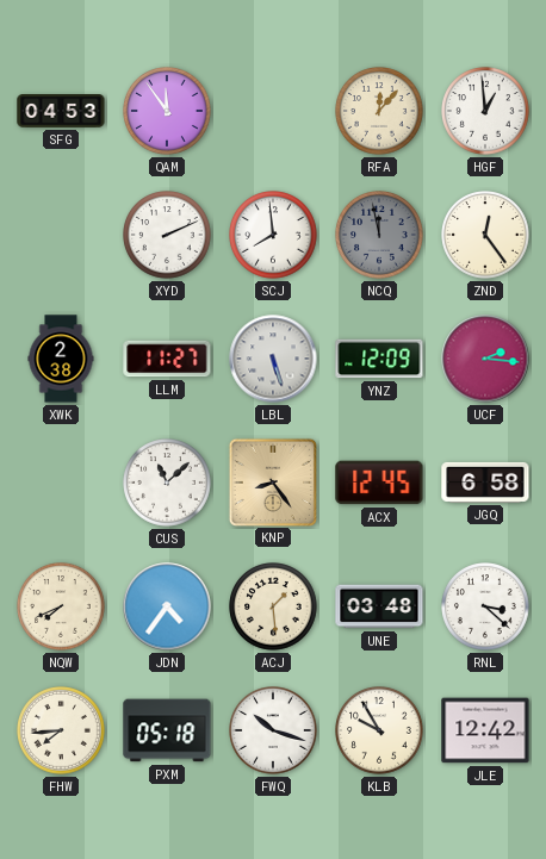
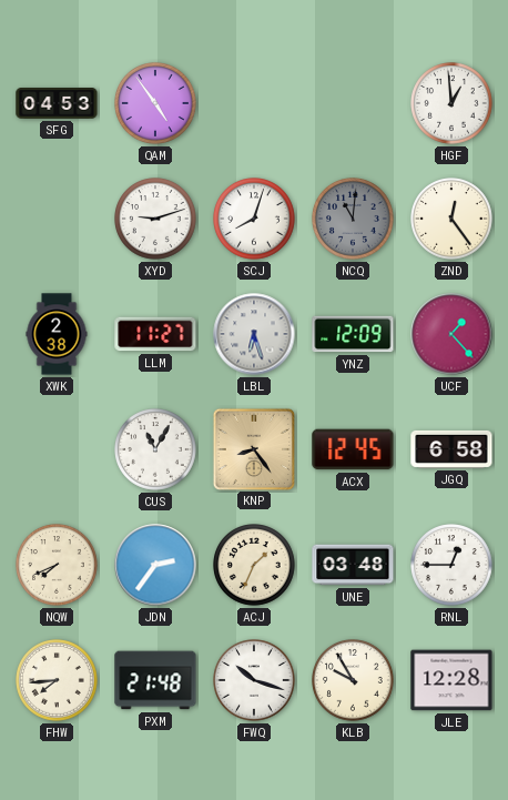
QAM: 11:54 -> 4:54 (155, 103)
RFA: 12:07 -> none (379, 111)
XYD: 2:11 -> 9:12 (155, 219)
SCJ: 7:59 -> 8:03 (254, 219)
NCQ: 11:58 -> 11:01 (353, 219)
LBL: 5:27 -> 6:27 (254, 334)
UCF: 2:16 -> 1:23 (451, 334)
CUS: 11:08 -> 11:05 (155, 449)
JDN: 4:36 -> 2:36 (155, 565)
ACJ: 1:29 -> 1:34 (254, 565)
RNL: 3:22 -> 12:45 (451, 565)
PXM: 05:18 -> 21:48 (155, 680)
JLE: 12:42 -> 12:28 (451, 680)
